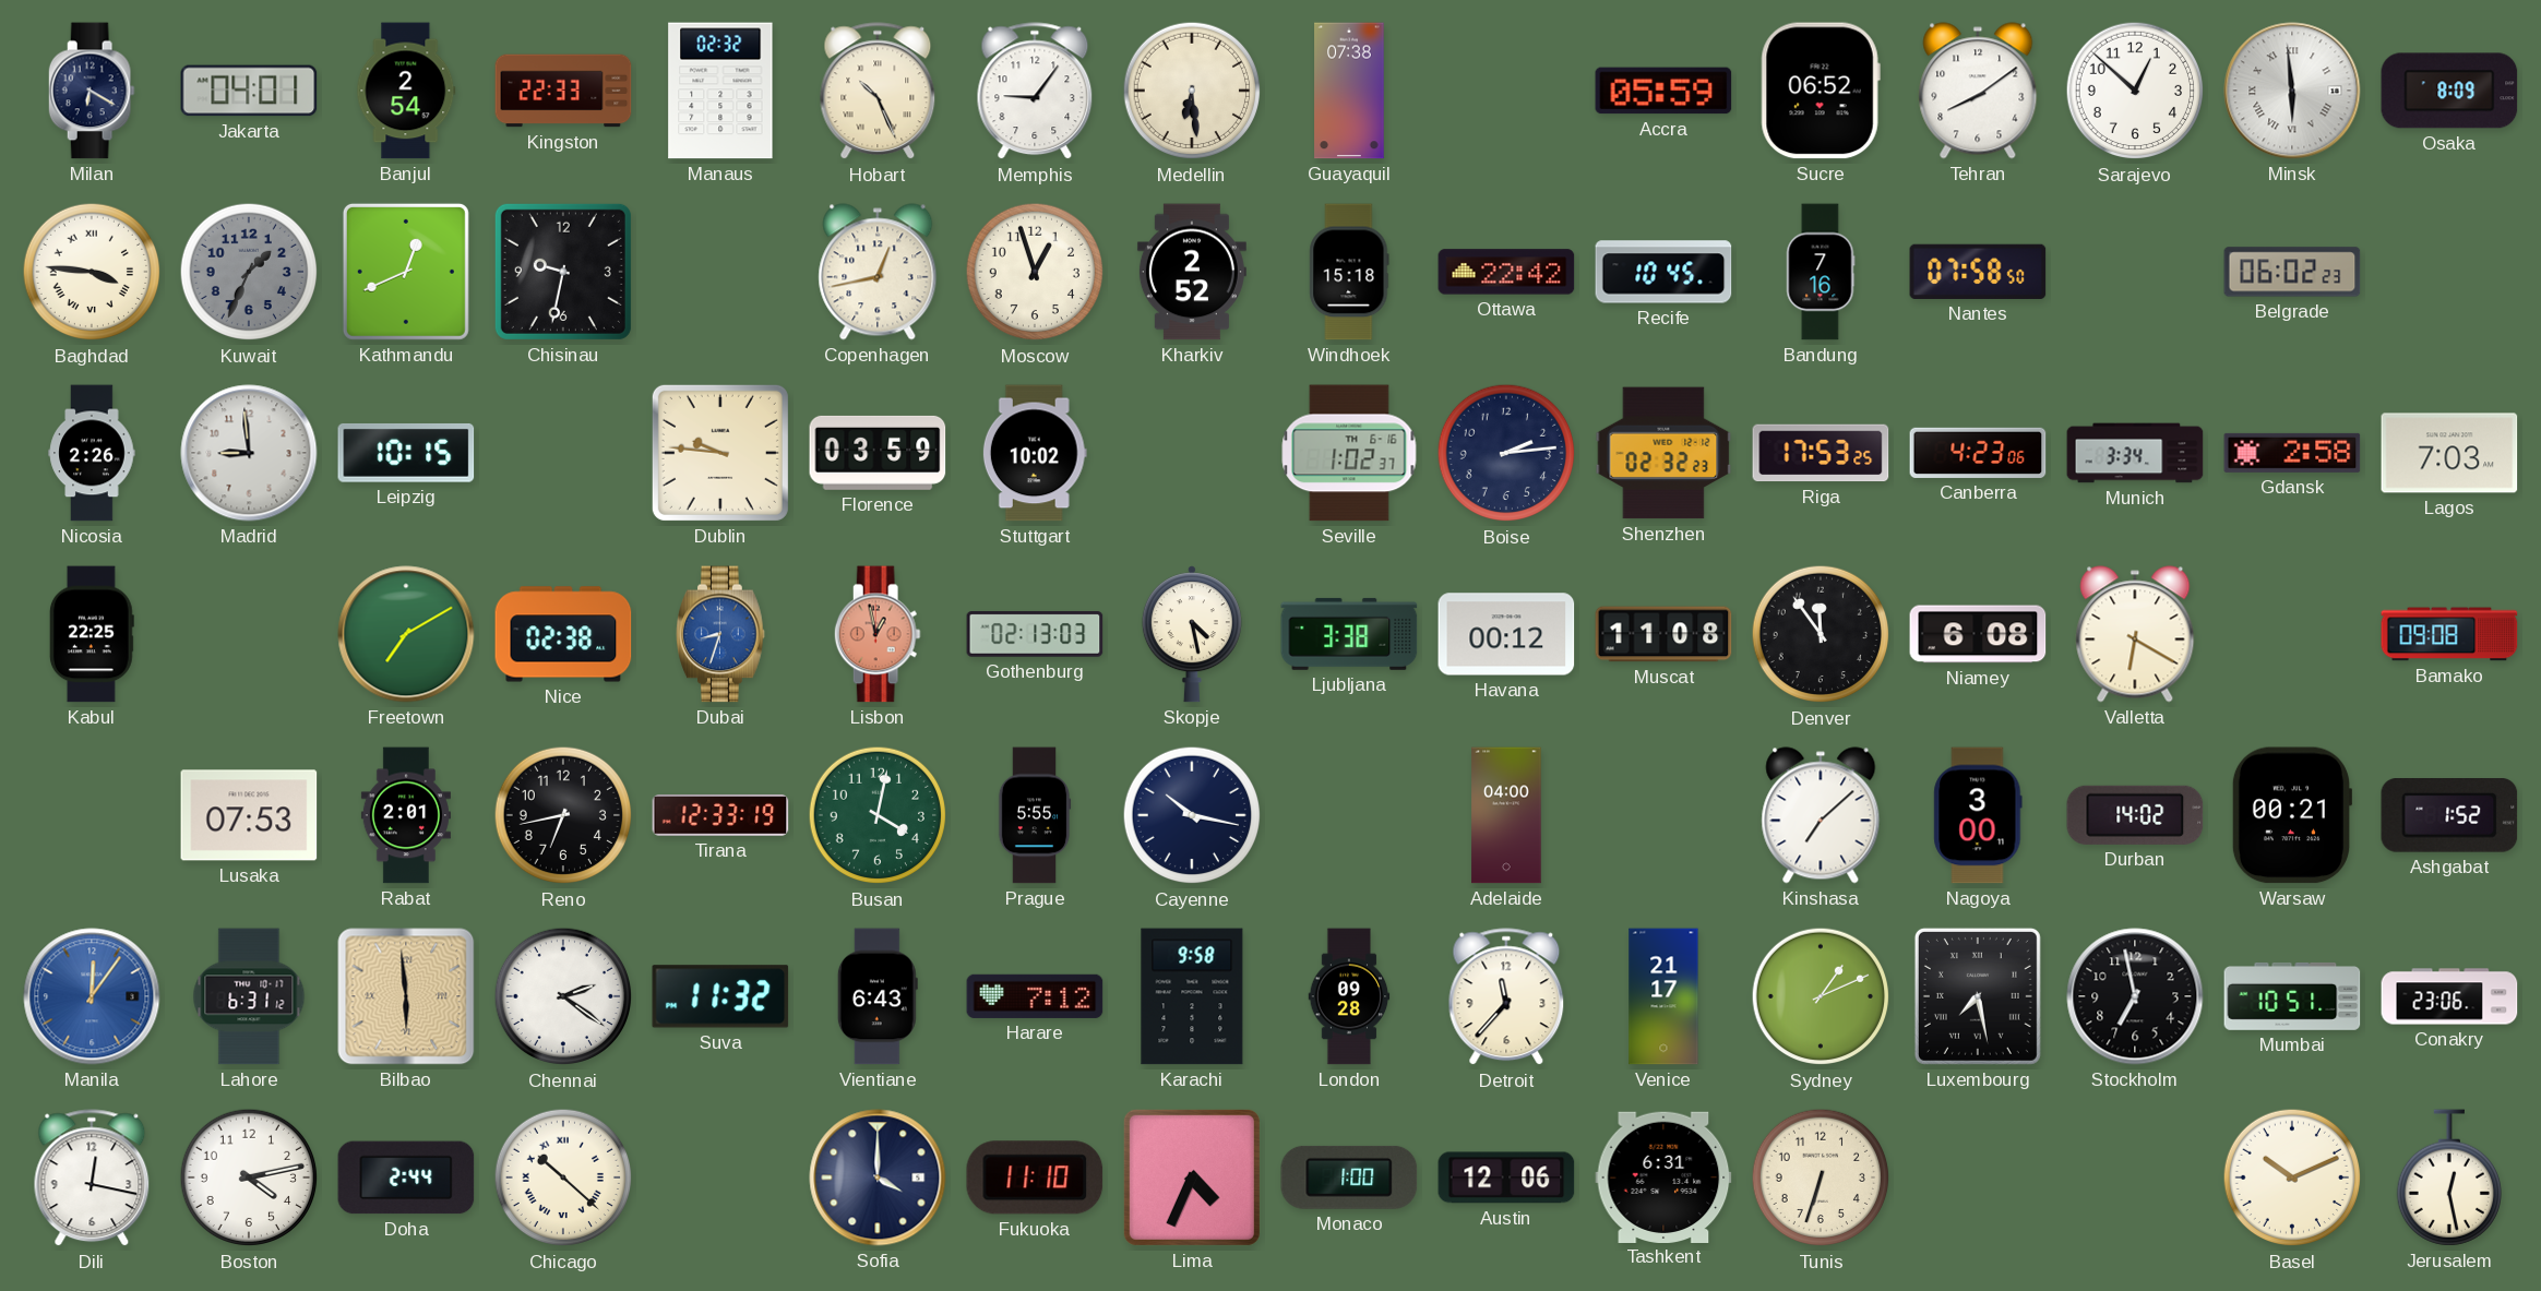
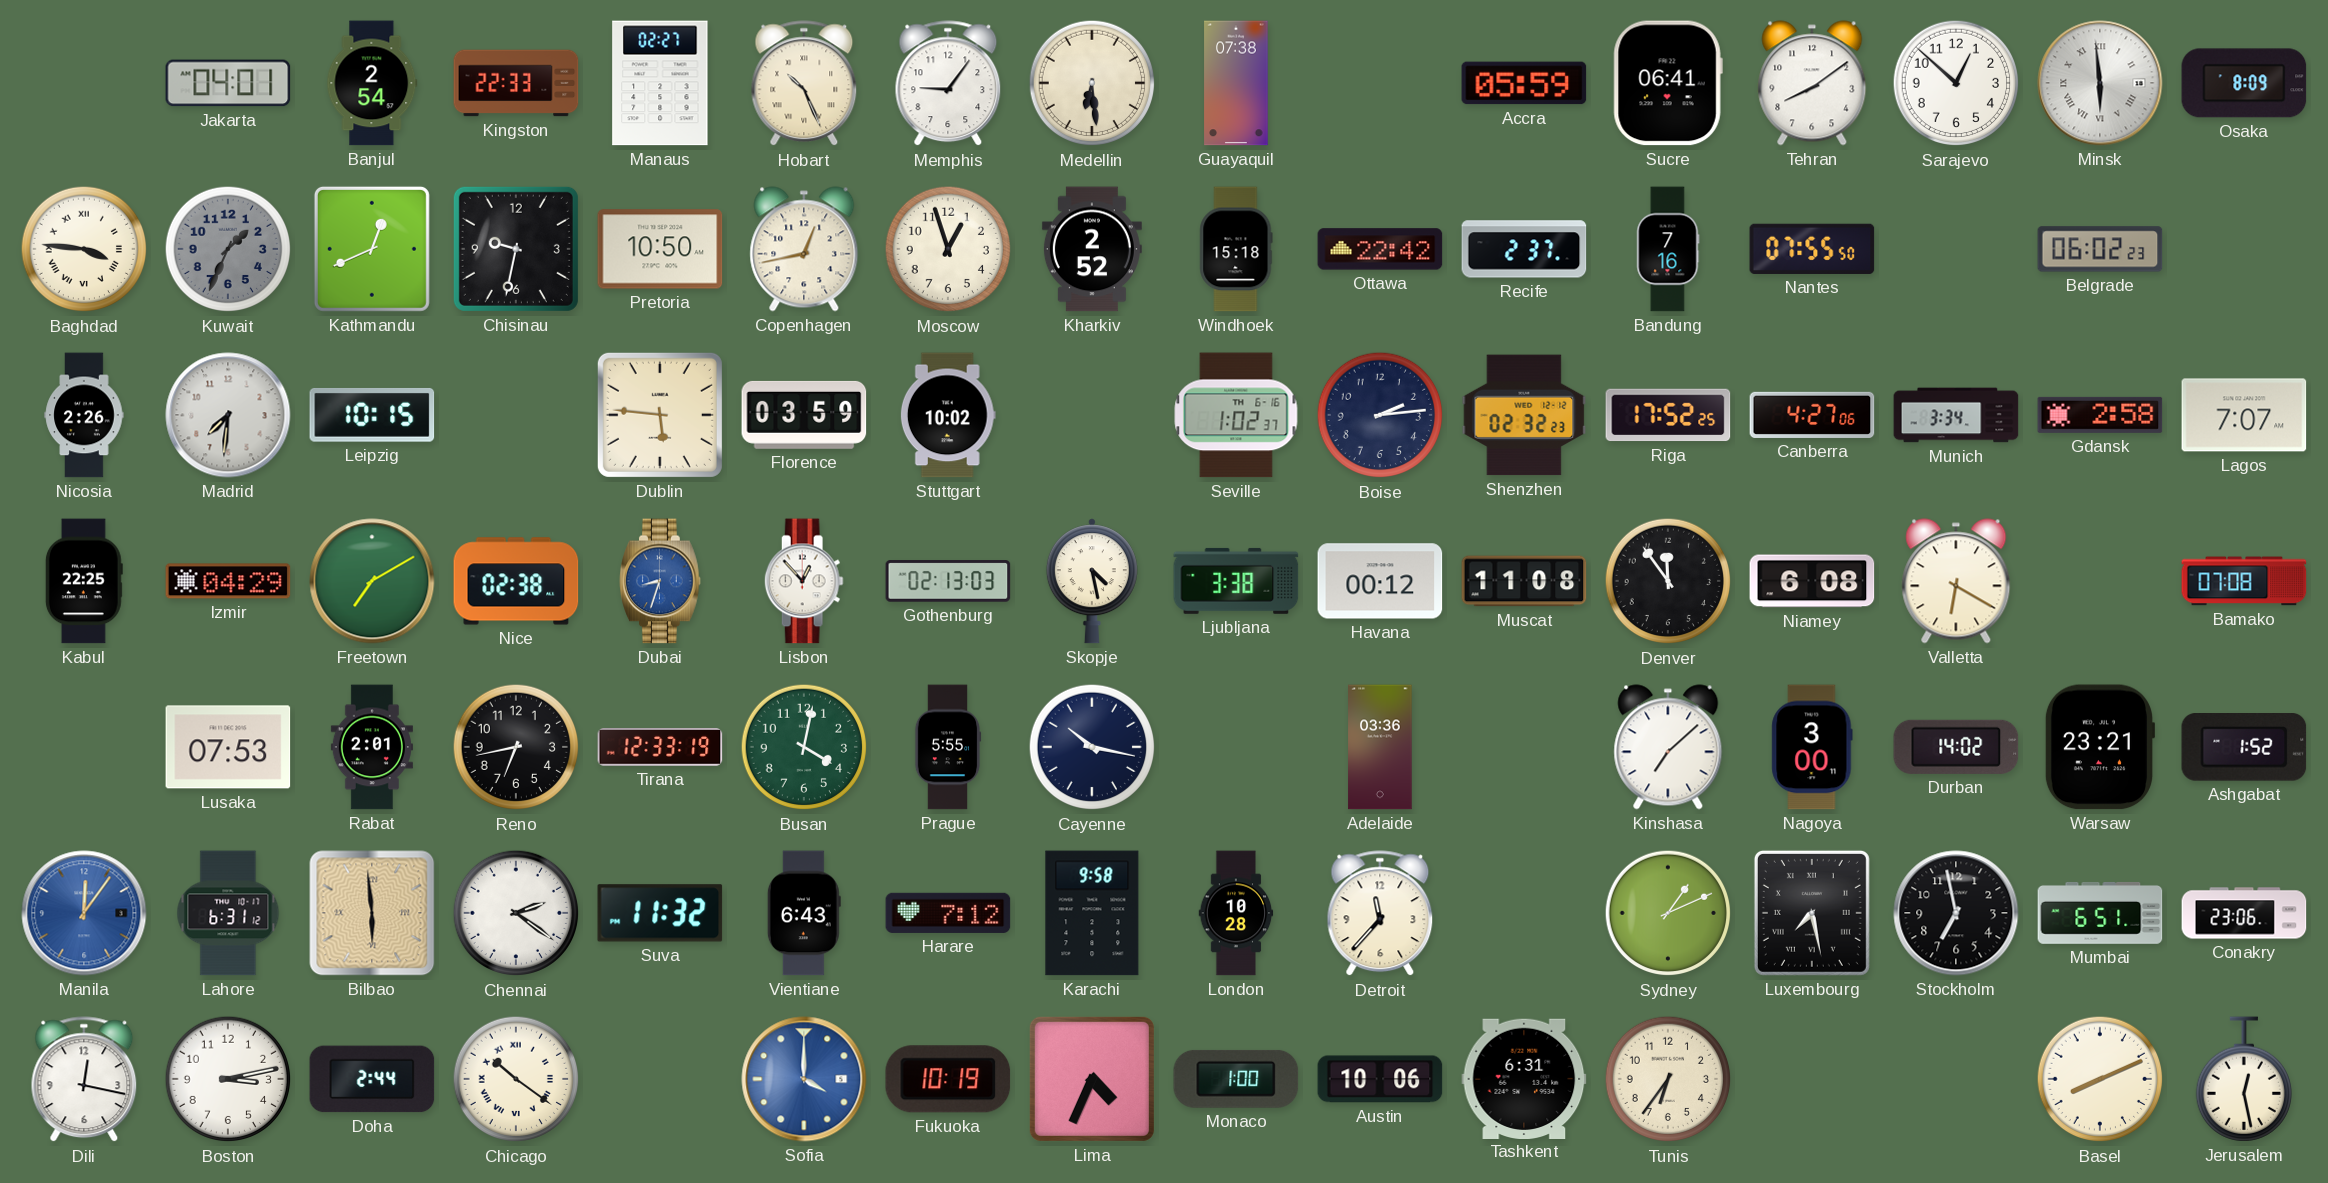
Milan: 6:20 -> none (92, 91)
Manaus: 02:32 -> 02:27 (660, 83)
Sucre: 06:52 -> 06:41 (1668, 83)
Pretoria: none -> 10:50 (660, 249)
Recife: 10:45 -> 2:37 (1524, 249)
Nantes: 07:58 -> 07:55 (1812, 249)
Madrid: 8:59 -> 7:31 (228, 415)
Dublin: 9:46 -> 5:46 (660, 415)
Riga: 17:53 -> 17:52 (1668, 415)
Canberra: 4:23 -> 4:27 (1812, 415)
Lagos: 7:03 -> 7:07 (2244, 415)
Izmir: none -> 04:29 (228, 581)
Lisbon: 12:58 -> 12:53 (804, 581)
Lisbon dial: salmon -> white (804, 581)
Bamako: 09:08 -> 07:08 (2244, 581)
Adelaide: 04:00 -> 03:36 (1380, 747)
Warsaw: 00:21 -> 23:21 (2099, 747)
London: 09:28 -> 10:28 (1236, 913)
Venice: 21:17 -> none (1663, 996)
Mumbai: 10:51 -> 6:51 (2100, 913)
Boston: 4:13 -> 3:13 (228, 1079)
Chicago: 10:22 -> 10:21 (516, 1079)
Sofia dial: navy -> blue (804, 1079)
Fukuoka: 11:10 -> 10:19 (948, 1079)
Austin: 12:06 -> 10:06 (1380, 1079)
Tunis: 6:33 -> 6:36 (1668, 1079)
Basel: 10:11 -> 8:11 (2100, 1079)
